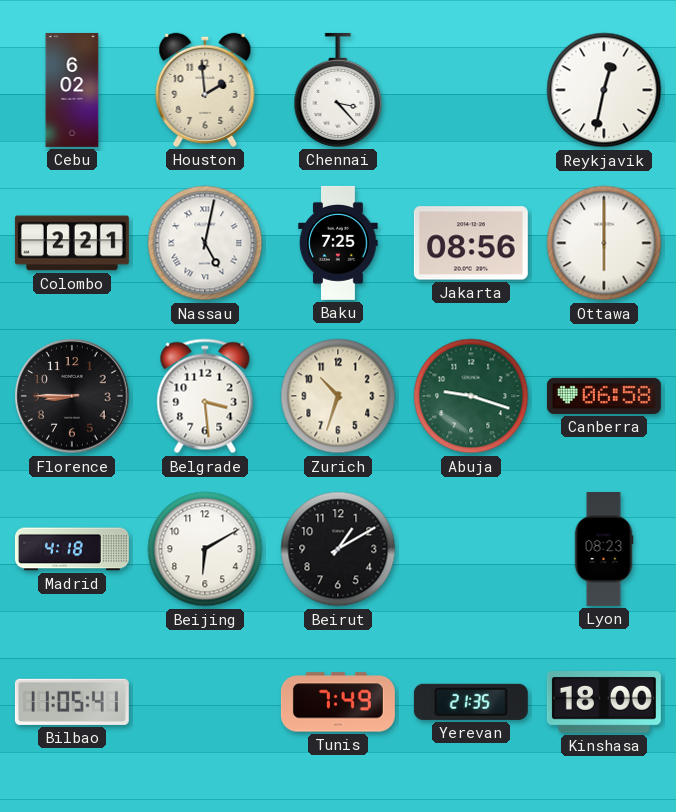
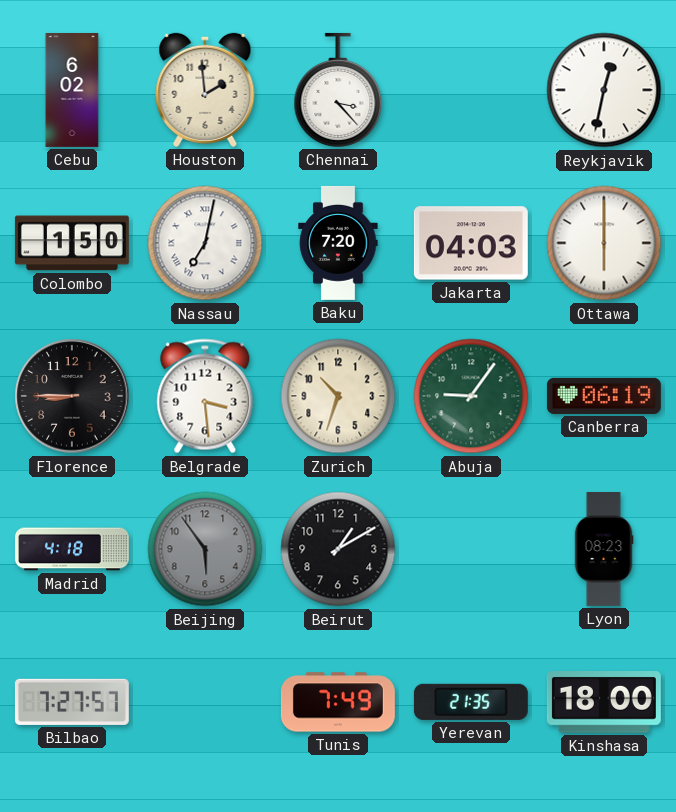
Colombo: 2:21 -> 1:50 (72, 243)
Nassau: 5:02 -> 7:02 (205, 243)
Baku: 7:25 -> 7:20 (338, 243)
Jakarta: 08:56 -> 04:03 (471, 243)
Abuja: 9:18 -> 9:06 (471, 396)
Canberra: 06:58 -> 06:19 (604, 396)
Beijing: 6:10 -> 5:54 (205, 549)
Beijing dial: white -> grey (205, 549)
Bilbao: 11:05 -> 7:27 (72, 702)
